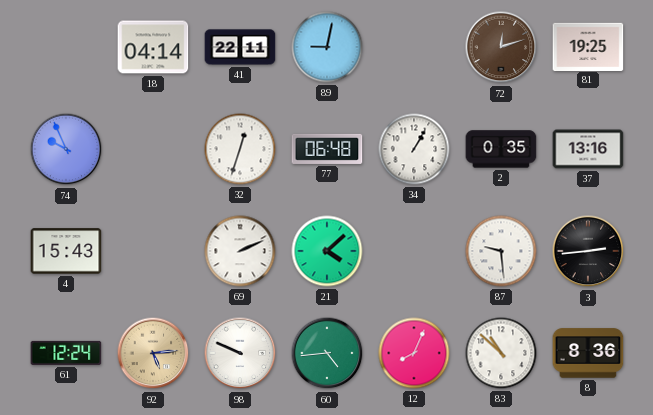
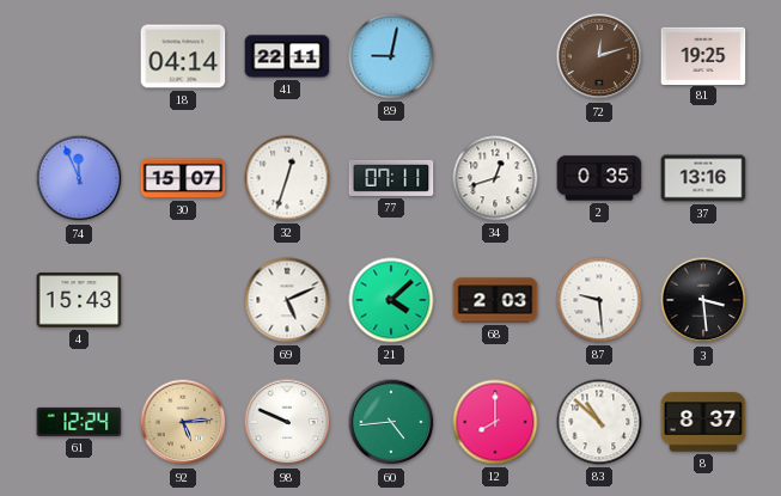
74: 9:56 -> 11:56 (79, 178)
30: none -> 15:07 (183, 178)
77: 06:48 -> 07:11 (391, 178)
34: 1:05 -> 12:42 (495, 178)
69: 2:11 -> 5:11 (287, 300)
68: none -> 2:03 (495, 300)
3: 2:44 -> 3:29 (703, 300)
12: 8:04 -> 8:00 (495, 422)
8: 8:36 -> 8:37 (703, 422)
